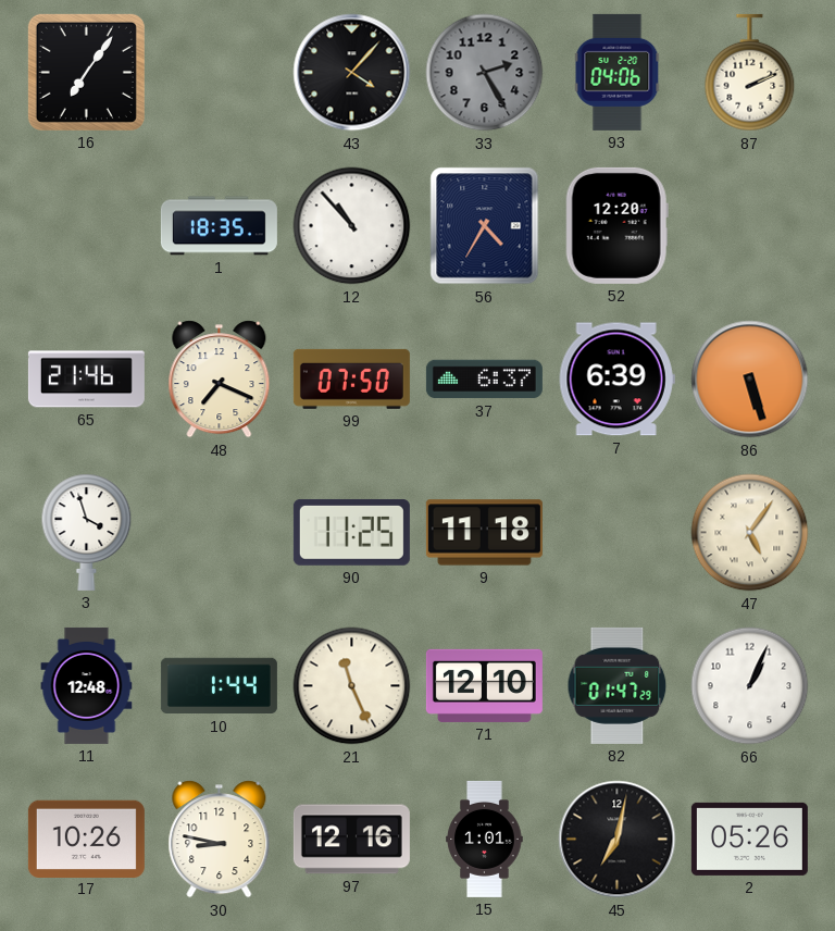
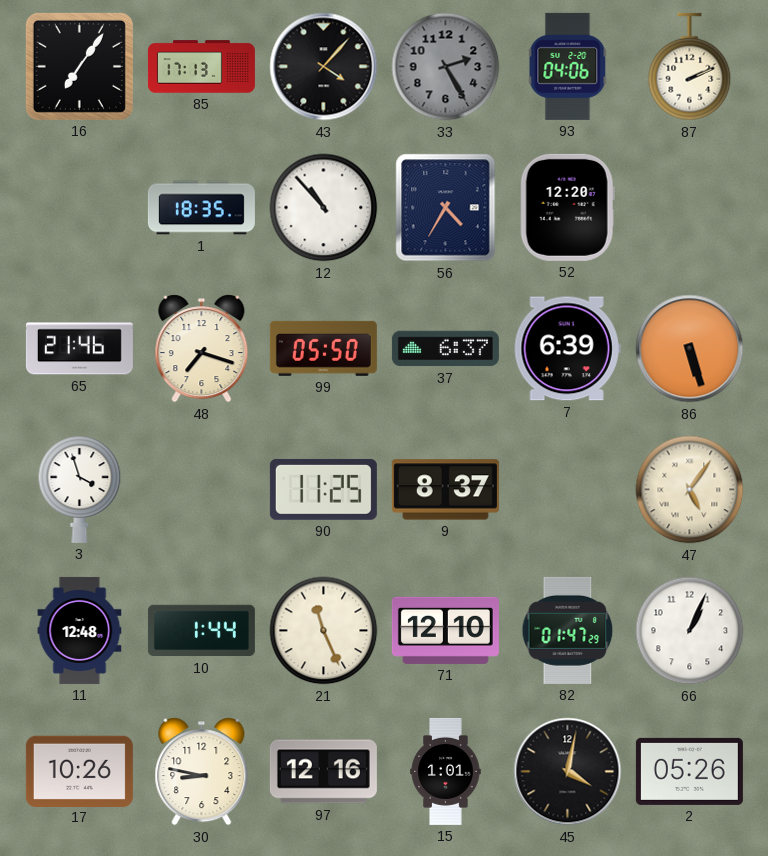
85: none -> 17:13 (201, 67)
48: 7:19 -> 7:18 (202, 349)
99: 07:50 -> 05:50 (323, 348)
9: 11:18 -> 8:37 (445, 490)
45: 7:02 -> 4:02 (568, 772)
